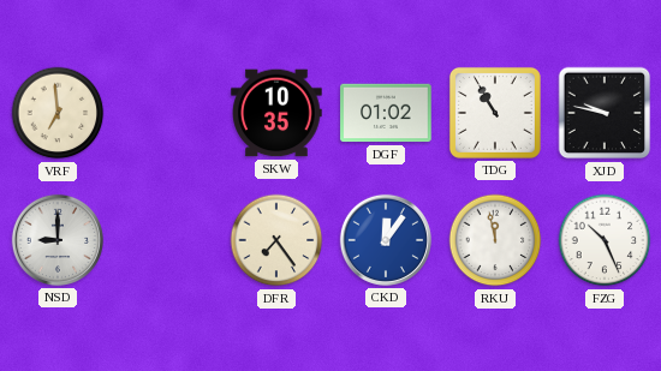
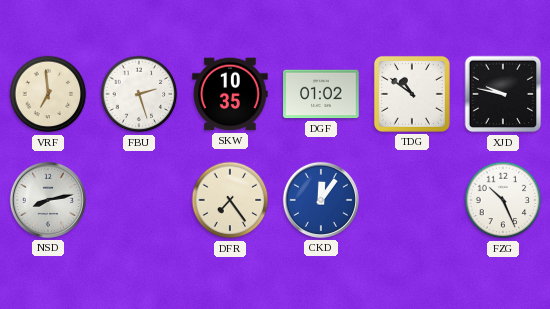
FBU: none -> 2:27 (139, 94)
TDG: 10:55 -> 10:51 (412, 94)
NSD: 9:00 -> 8:13 (48, 200)
RKU: 11:58 -> none (495, 240)
